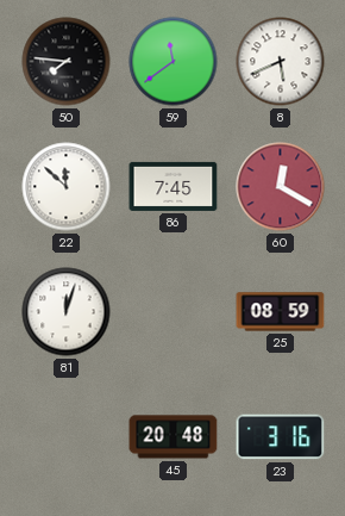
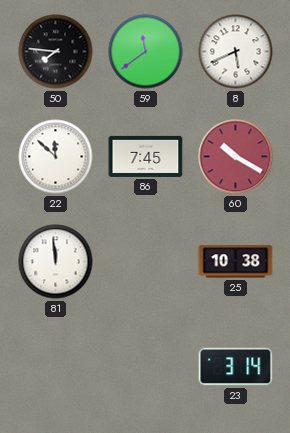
60: 12:20 -> 10:20 (236, 157)
81: 12:03 -> 11:59 (56, 262)
25: 08:59 -> 10:38 (236, 262)
45: 20:48 -> none (174, 437)
23: 3:16 -> 3:14 (236, 367)
